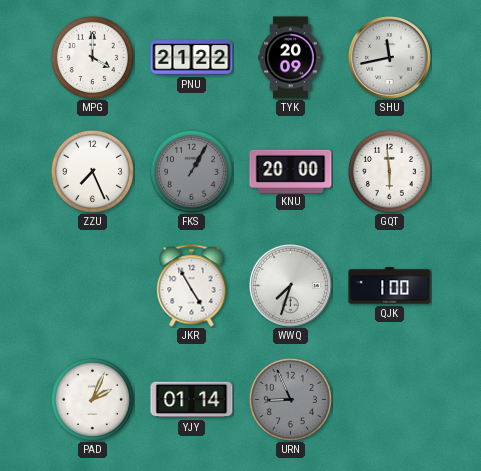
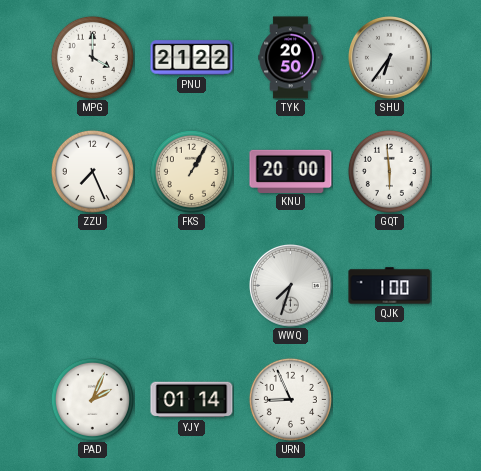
TYK: 20:09 -> 20:50 (291, 58)
SHU: 11:43 -> 6:36 (389, 57)
FKS dial: grey -> cream (191, 171)
JKR: 4:55 -> none (192, 286)
URN dial: grey -> white (290, 399)
